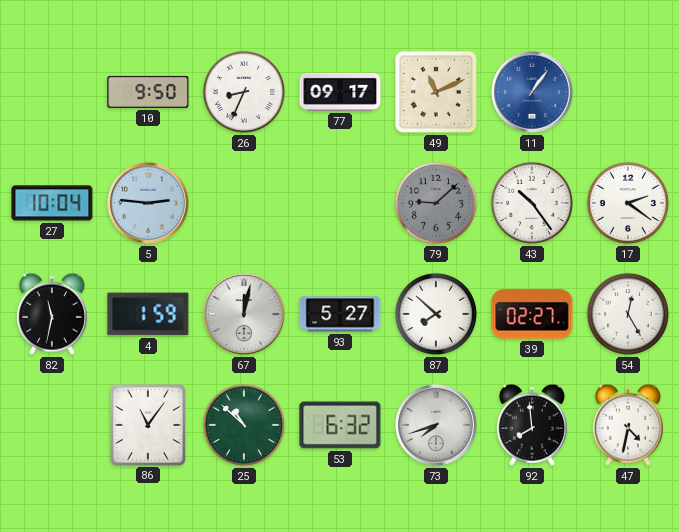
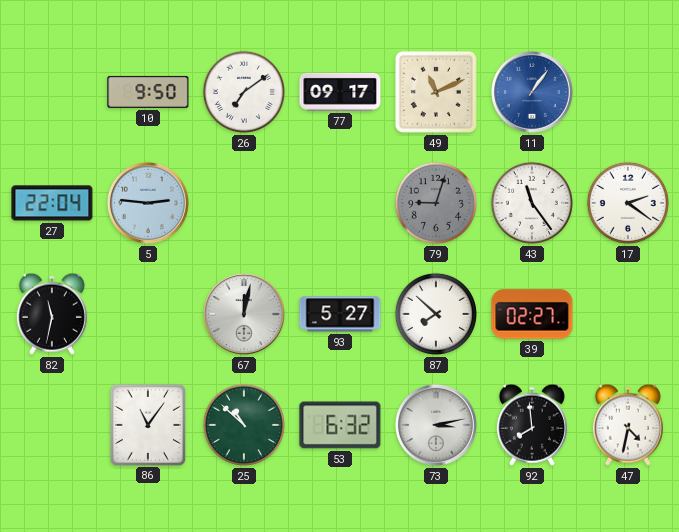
26: 8:34 -> 7:09 (244, 92)
27: 10:04 -> 22:04 (52, 203)
79: 9:08 -> 9:03 (436, 203)
43: 10:24 -> 11:24 (532, 203)
4: 1:59 -> none (148, 314)
54: 12:25 -> none (628, 314)
73: 7:42 -> 3:13 (436, 425)
